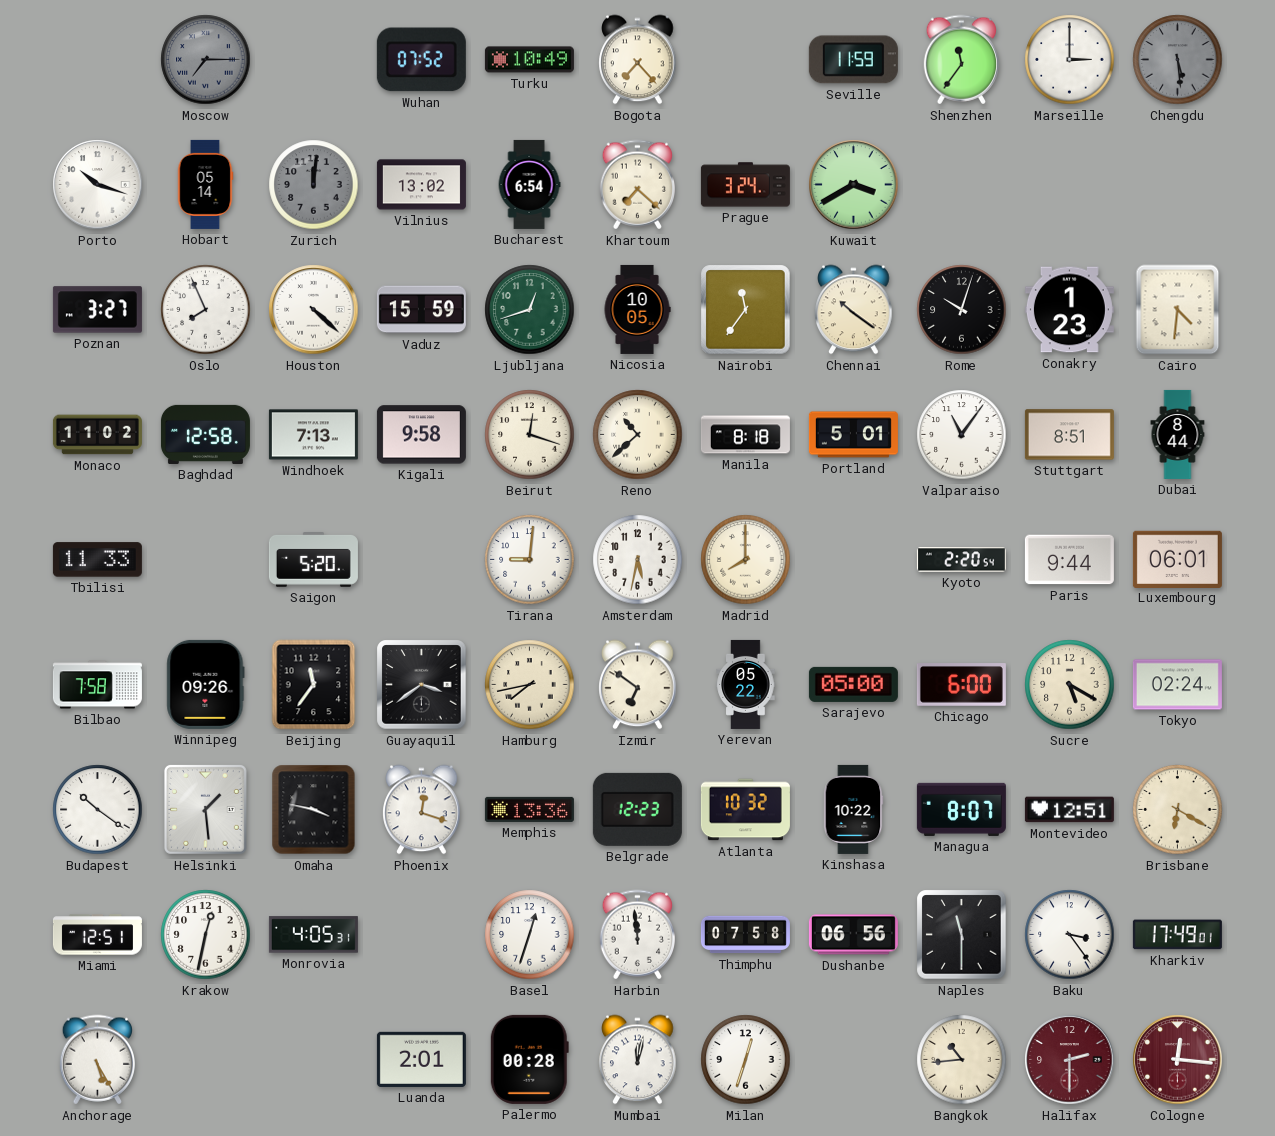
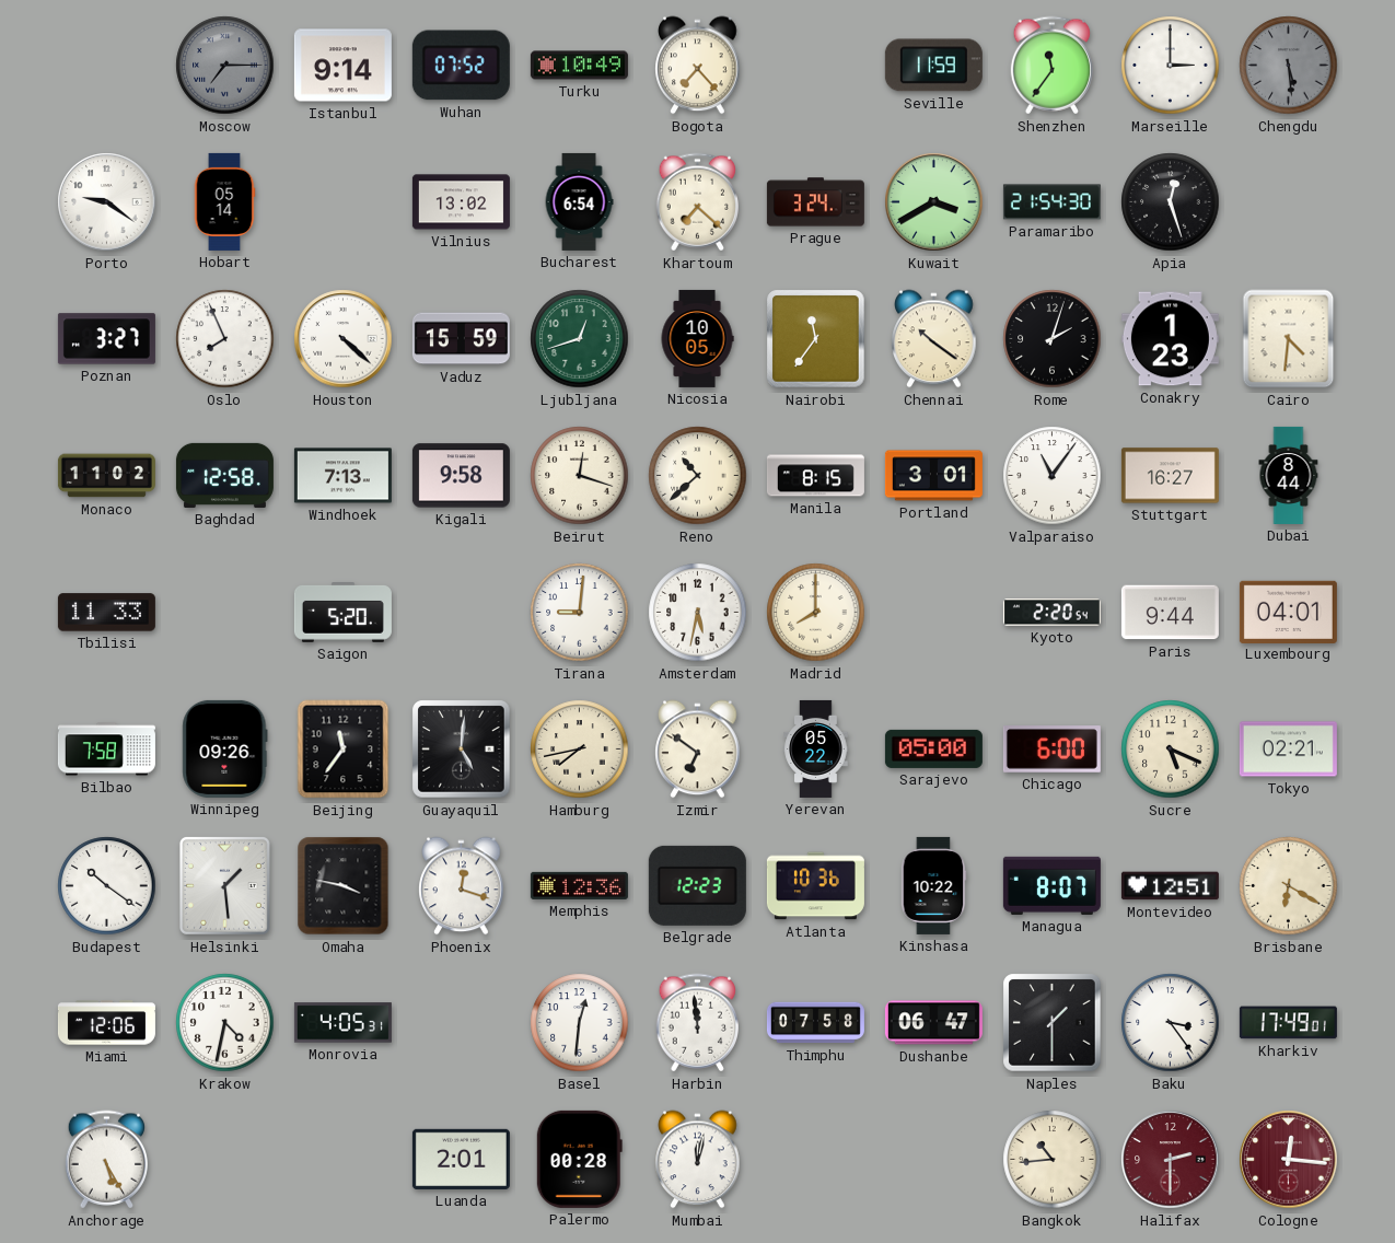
Istanbul: none -> 9:14 (342, 66)
Porto: 10:18 -> 9:21 (107, 202)
Zurich: 12:01 -> none (314, 185)
Paramaribo: none -> 21:54 (1051, 202)
Apia: none -> 12:27 (1171, 202)
Rome: 10:03 -> 2:03 (1053, 339)
Manila: 8:18 -> 8:15 (815, 476)
Portland: 5:01 -> 3:01 (933, 476)
Stuttgart: 8:51 -> 16:27 (1170, 476)
Luxembourg: 06:01 -> 04:01 (1288, 612)
Guayaquil: 3:39 -> 5:01 (462, 750)
Sucre: 5:20 -> 5:19 (1171, 750)
Tokyo: 02:24 -> 02:21 (1288, 750)
Memphis: 13:36 -> 12:36 (579, 885)
Atlanta: 10:32 -> 10:36 (815, 886)
Miami: 12:51 -> 12:06 (106, 1023)
Krakow: 12:32 -> 4:32 (225, 1023)
Basel: 12:33 -> 12:31 (580, 1023)
Dushanbe: 06:56 -> 06:47 (933, 1023)
Naples: 11:30 -> 1:30 (1053, 1023)
Milan: 12:33 -> none (746, 1060)
